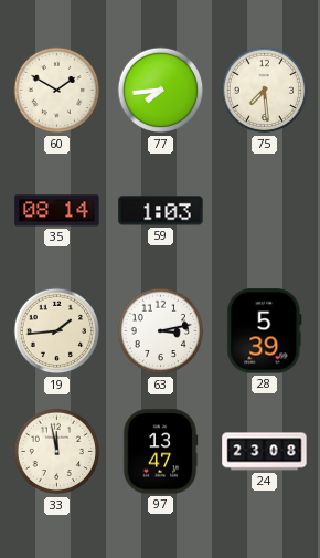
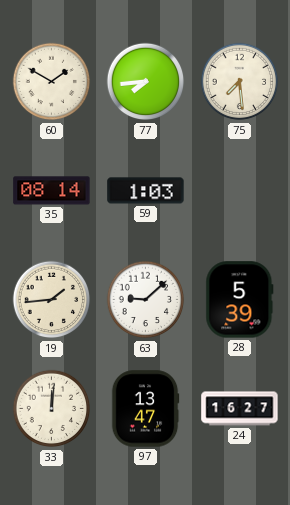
63: 3:13 -> 9:08 (146, 300)
33: 11:58 -> 12:01 (52, 409)
24: 23:08 -> 16:27 (240, 409)
